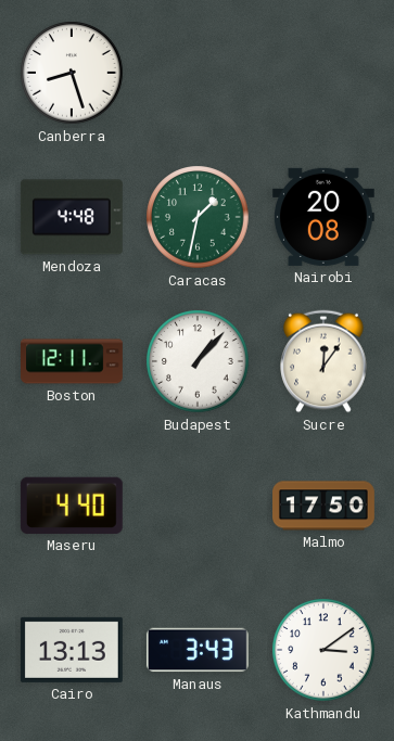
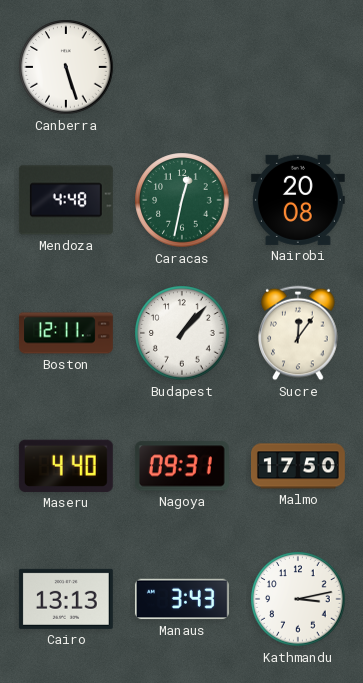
Canberra: 8:27 -> 5:27 (66, 67)
Caracas: 1:32 -> 12:32 (182, 200)
Nagoya: none -> 09:31 (182, 466)
Kathmandu: 3:09 -> 3:13 (298, 599)
